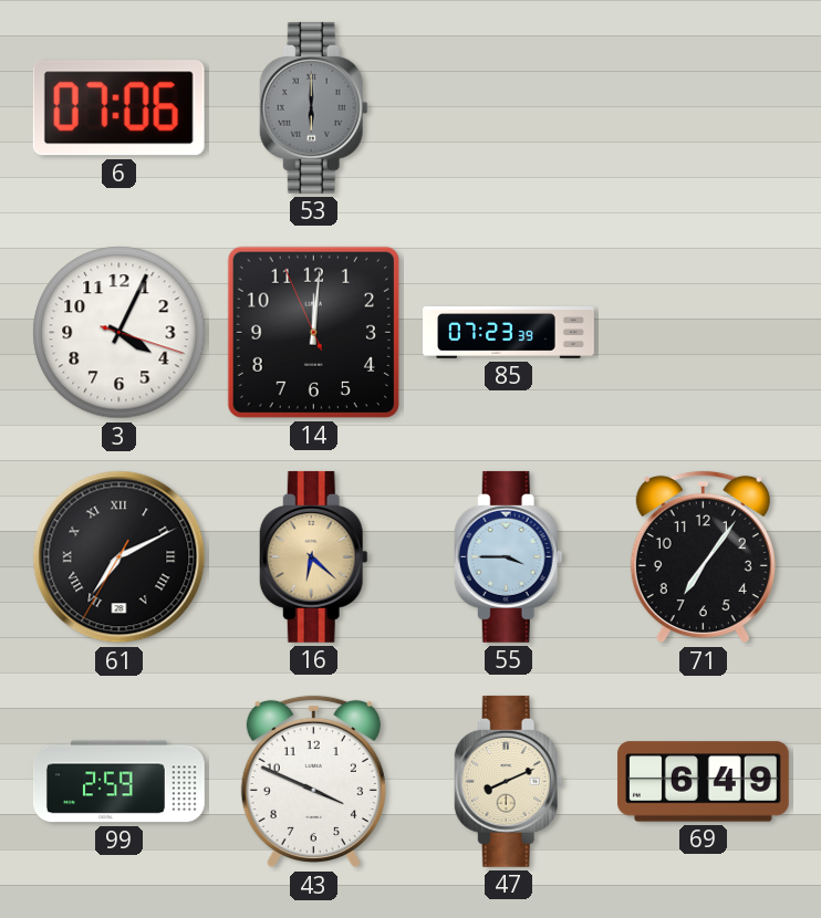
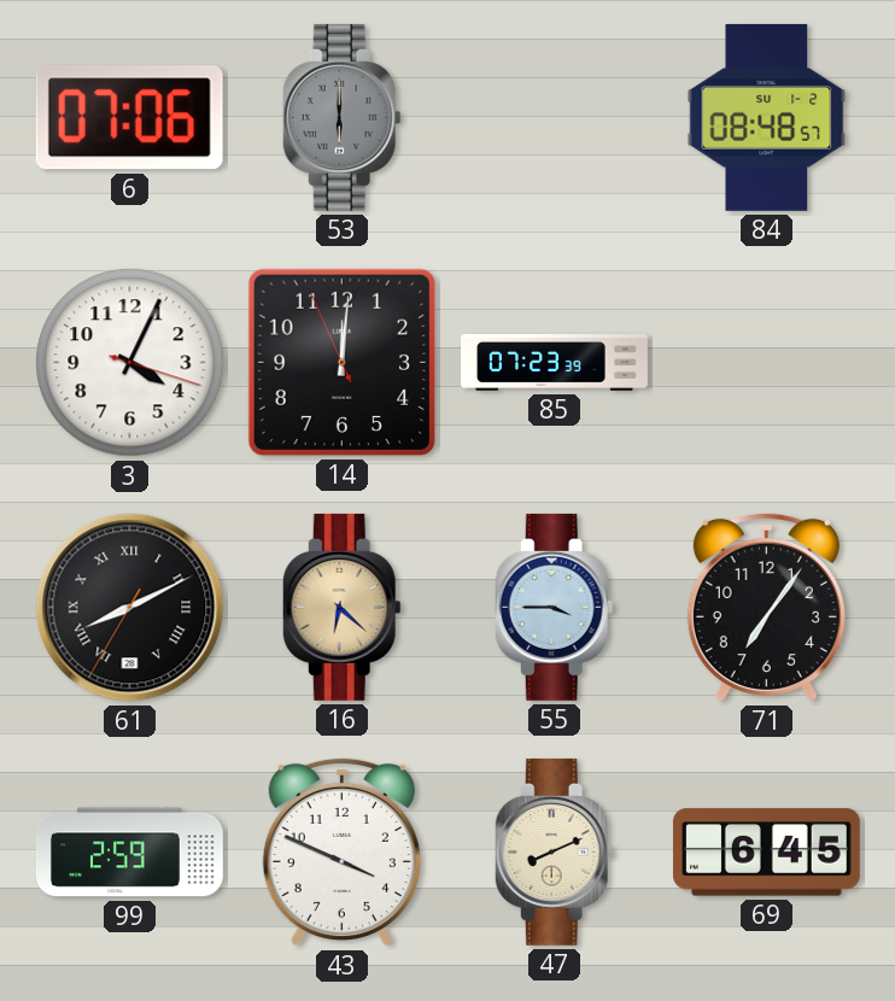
84: none -> 08:48 (767, 117)
61: 7:10 -> 8:10 (130, 608)
69: 6:49 -> 6:45 (766, 853)
